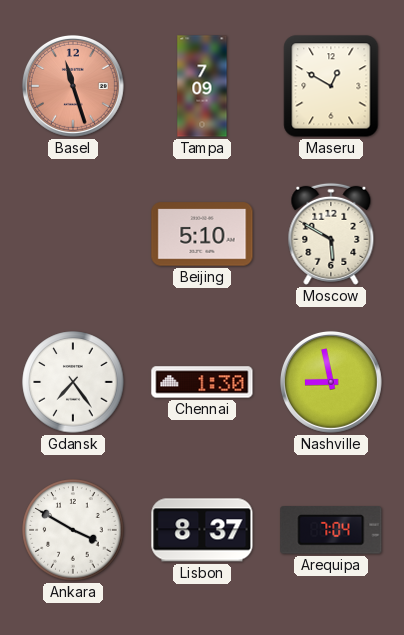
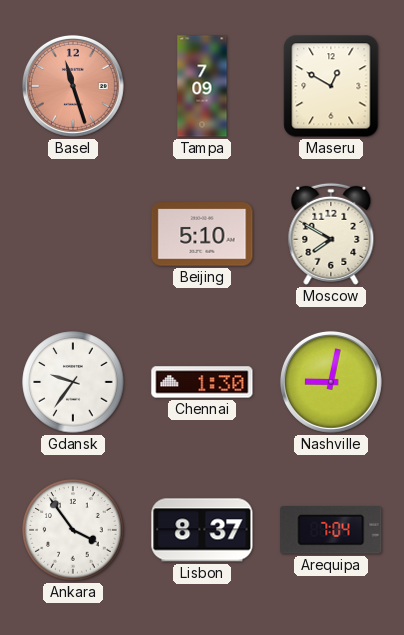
Moscow: 5:50 -> 7:50 (331, 234)
Gdansk: 7:24 -> 9:36 (73, 382)
Nashville: 8:58 -> 9:02 (331, 382)
Ankara: 3:50 -> 3:54 (73, 530)
